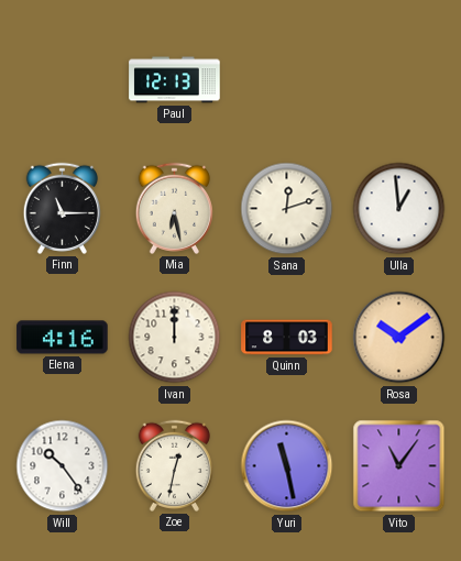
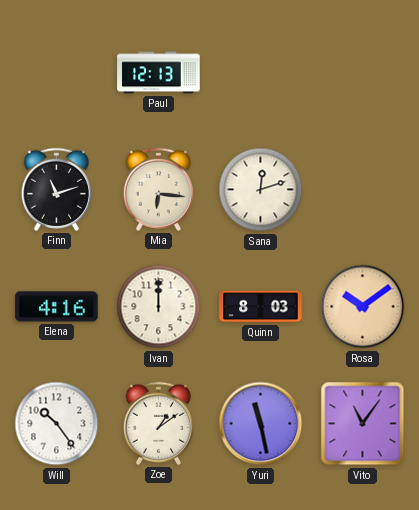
Finn: 11:15 -> 11:12 (56, 189)
Mia: 6:28 -> 6:16 (158, 189)
Ulla: 12:59 -> none (399, 209)
Zoe: 12:32 -> 1:09 (158, 423)
